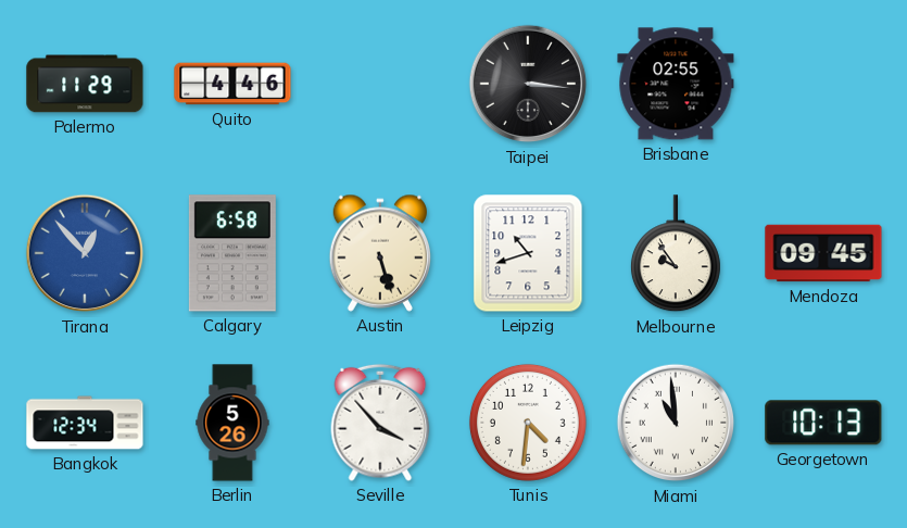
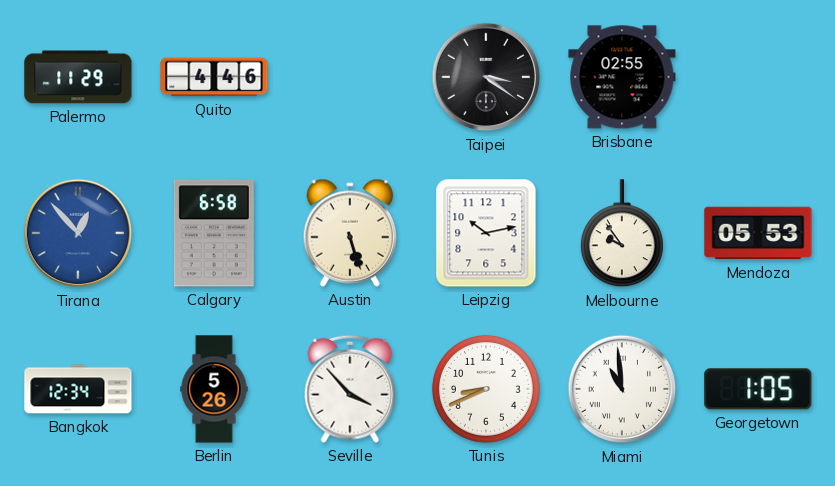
Taipei: 3:16 -> 3:21 (486, 77)
Leipzig: 10:42 -> 10:13 (486, 233)
Mendoza: 09:45 -> 05:53 (758, 233)
Tunis: 4:31 -> 8:41 (486, 389)
Georgetown: 10:13 -> 1:05 (758, 389)
